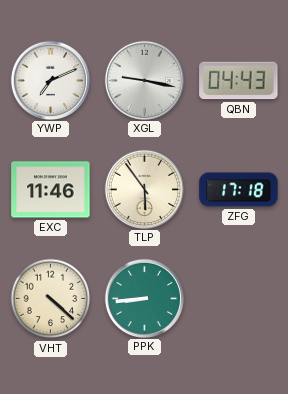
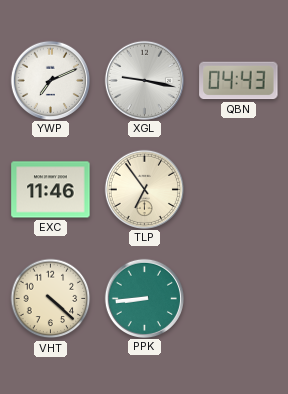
TLP: 5:54 -> 6:54 (144, 189)
ZFG: 17:18 -> none (239, 190)
